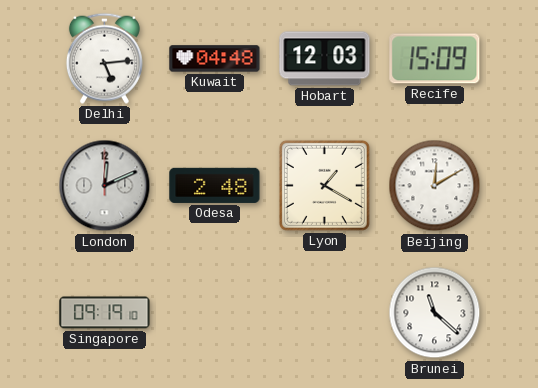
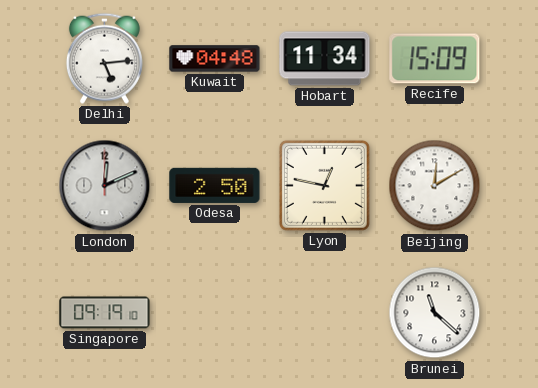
Hobart: 12:03 -> 11:34 (325, 59)
Odesa: 2:48 -> 2:50 (215, 185)
Lyon: 1:20 -> 12:47 (324, 185)
